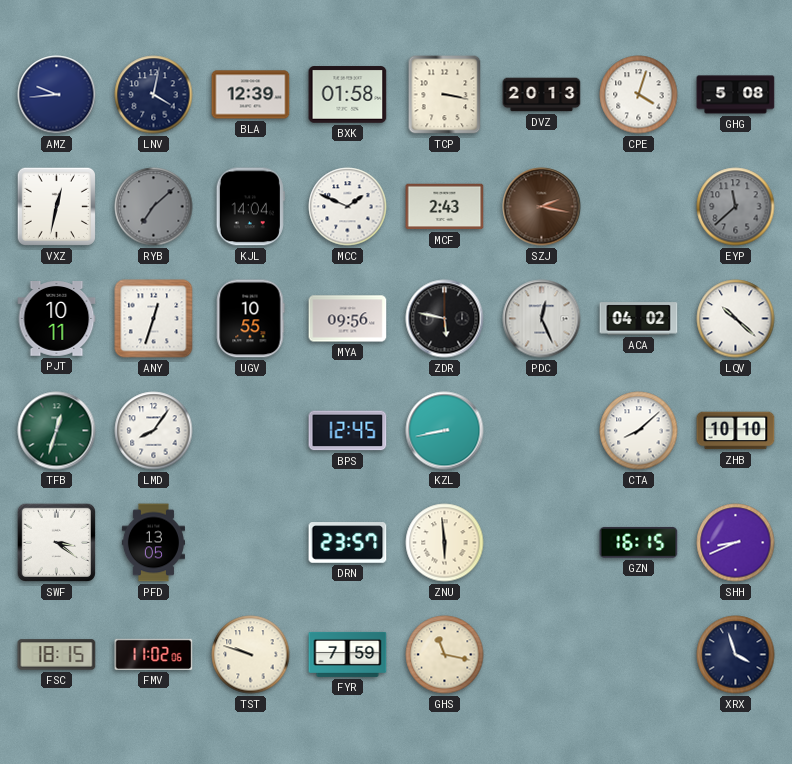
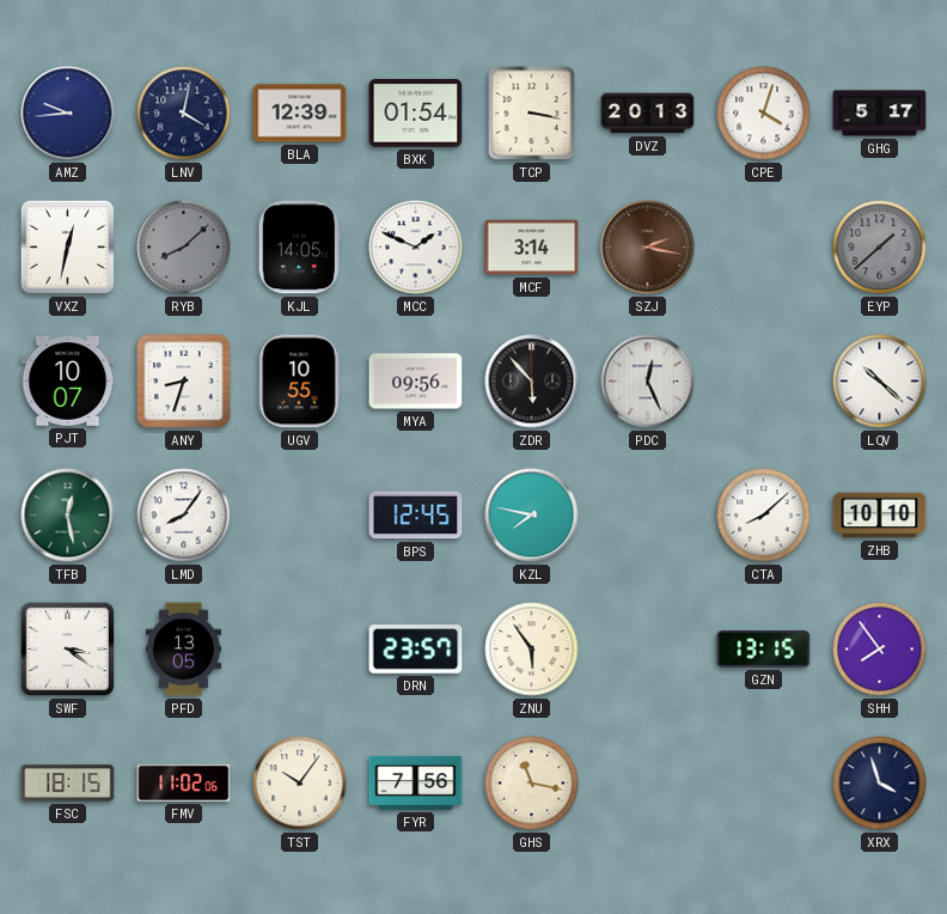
BXK: 01:58 -> 01:54 (416, 114)
GHG: 5:08 -> 5:17 (880, 114)
RYB: 7:08 -> 8:08 (184, 248)
KJL: 14:04 -> 14:05 (299, 248)
MCF: 2:43 -> 3:14 (532, 248)
EYP: 11:38 -> 1:38 (880, 248)
PJT: 10:11 -> 10:07 (68, 382)
ANY: 12:33 -> 8:33 (184, 382)
ZDR: 5:47 -> 5:53 (532, 382)
ACA: 04:02 -> none (639, 319)
TFB: 12:33 -> 12:28 (68, 516)
KZL: 8:43 -> 7:47 (532, 516)
ZNU: 5:59 -> 5:54 (532, 650)
GZN: 16:15 -> 13:15 (764, 648)
SHH: 8:41 -> 7:54 (880, 650)
TST: 9:48 -> 10:06 (300, 784)
FYR: 7:59 -> 7:56 (416, 782)
